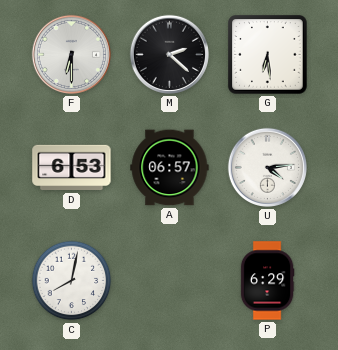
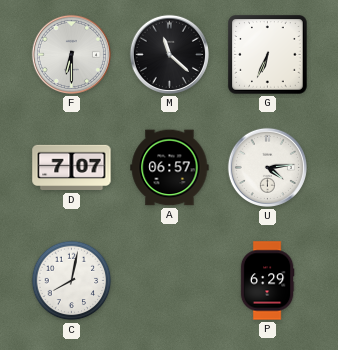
M: 2:22 -> 11:22 (169, 54)
G: 6:29 -> 6:34 (268, 55)
D: 6:53 -> 7:07 (72, 168)
